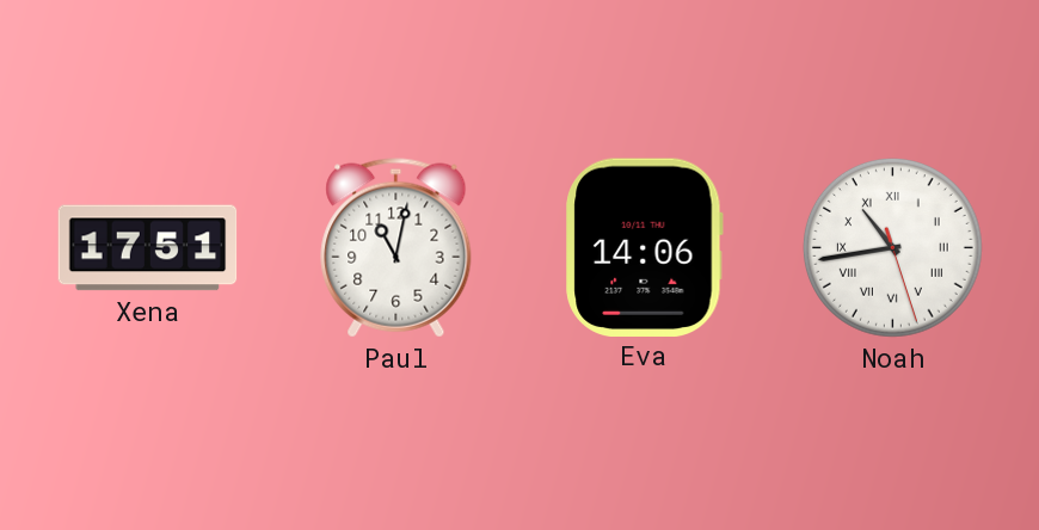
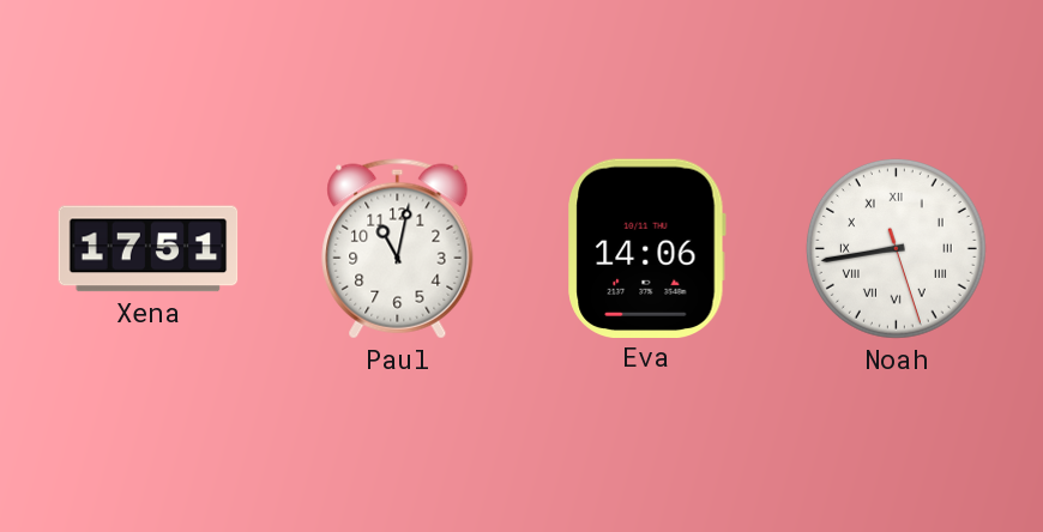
Noah: 10:43 -> 8:43 (896, 248)
